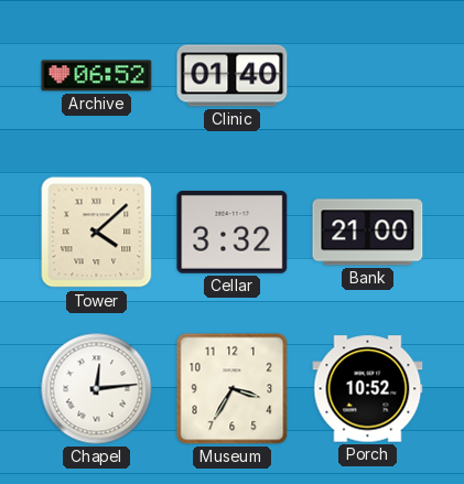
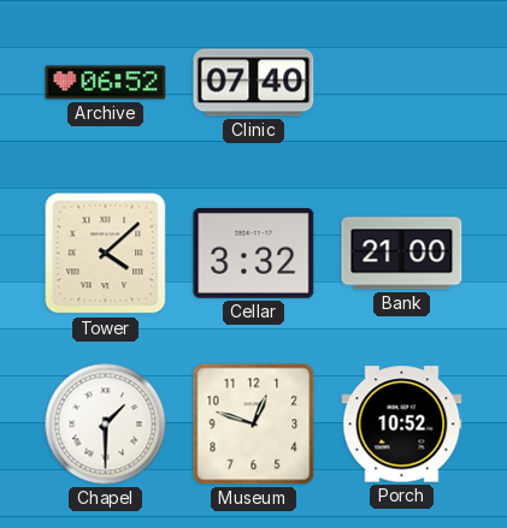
Clinic: 01:40 -> 07:40 (254, 83)
Chapel: 12:14 -> 1:30 (106, 425)
Museum: 3:35 -> 12:48 (254, 425)
